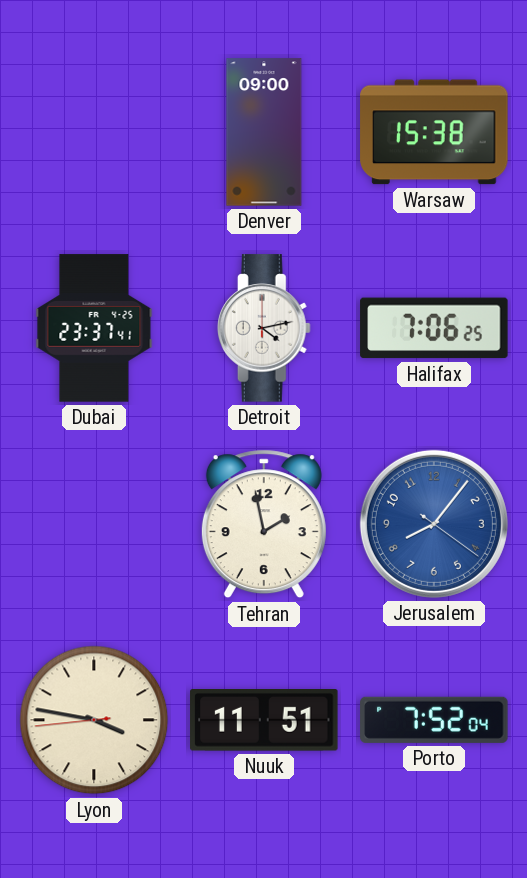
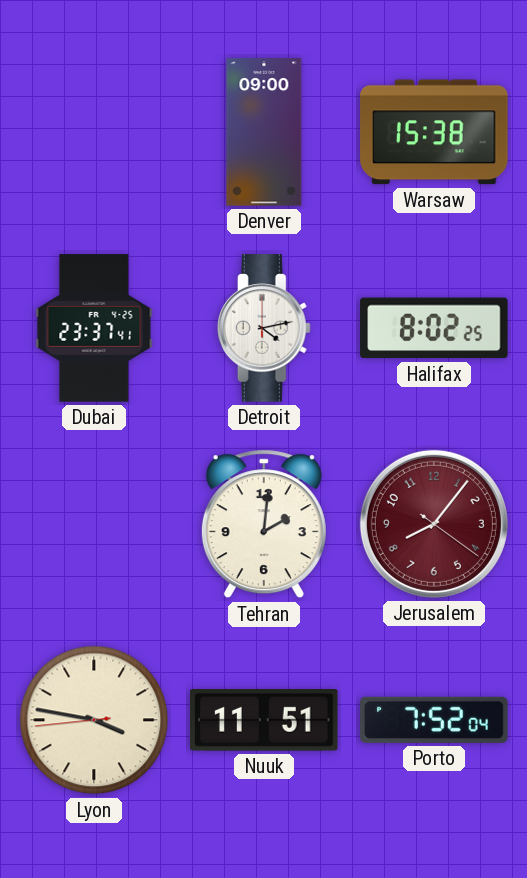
Halifax: 7:06 -> 8:02 (434, 328)
Tehran: 1:58 -> 2:01 (264, 524)
Jerusalem dial: blue -> burgundy (434, 524)
